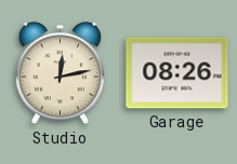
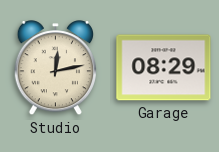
Garage: 08:26 -> 08:29 (164, 68)
